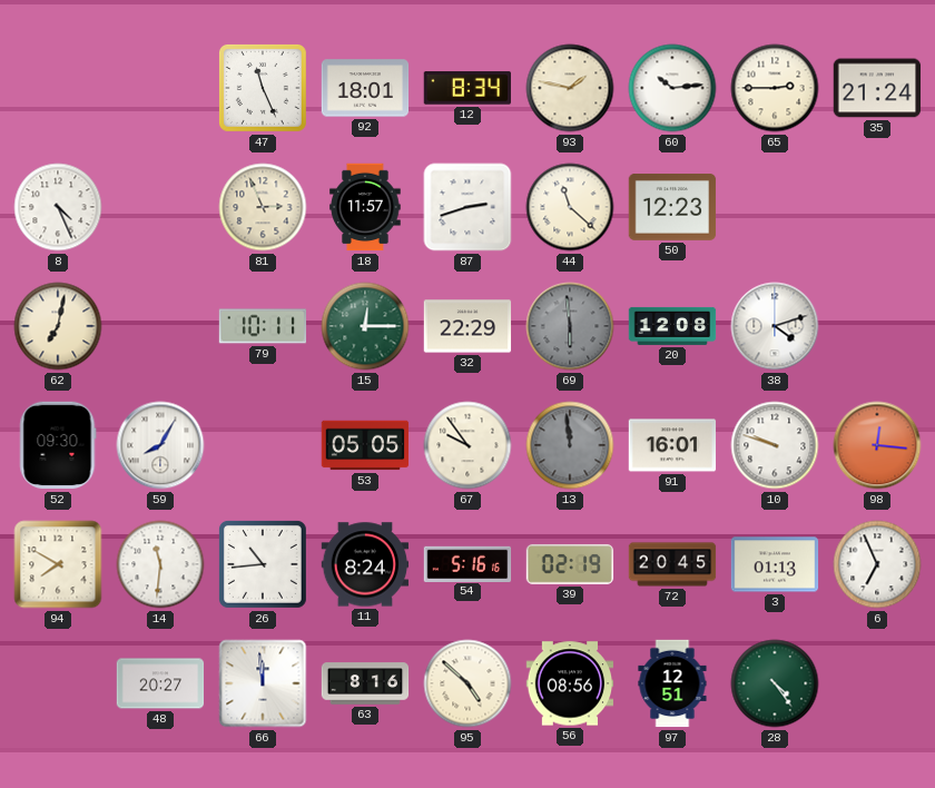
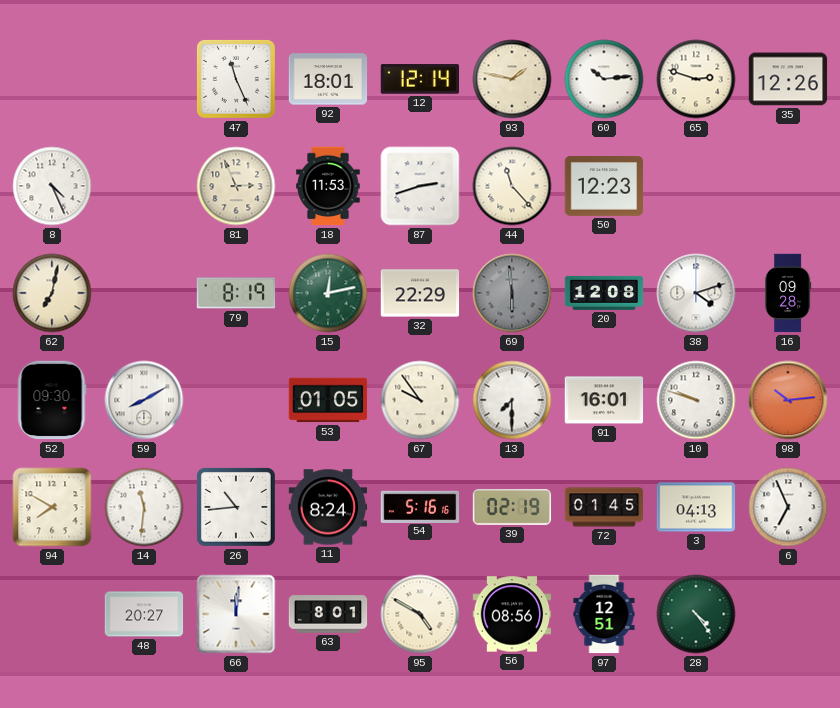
12: 8:34 -> 12:14 (419, 79)
65: 2:45 -> 2:48 (696, 79)
35: 21:24 -> 12:26 (788, 79)
18: 11:57 -> 11:53 (328, 186)
44: 11:22 -> 11:23 (512, 186)
79: 10:11 -> 8:19 (236, 293)
15: 12:15 -> 12:13 (328, 293)
16: none -> 09:28 (788, 293)
59: 8:05 -> 8:10 (144, 400)
53: 05:05 -> 01:05 (328, 400)
13: 11:59 -> 7:30 (512, 400)
13 dial: grey -> white (512, 400)
98: 12:16 -> 10:14 (788, 400)
72: 20:45 -> 01:45 (604, 507)
3: 01:13 -> 04:13 (696, 507)
66: 11:59 -> 12:01 (236, 614)
63: 8:16 -> 8:01 (328, 614)
95: 4:52 -> 4:50 (420, 614)
